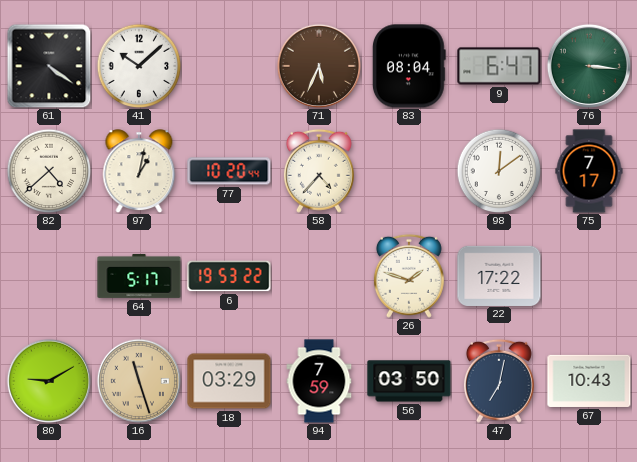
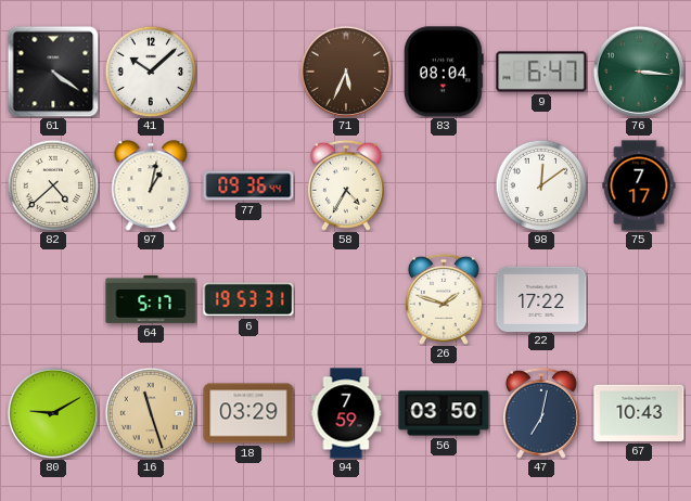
77: 10:20 -> 09:36 (248, 185)
58: 4:37 -> 4:35 (346, 185)
6: 19:53:22 -> 19:53:31 (248, 299)
